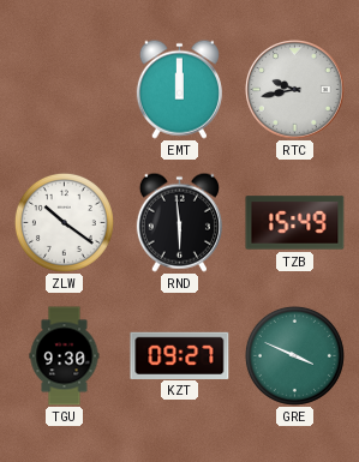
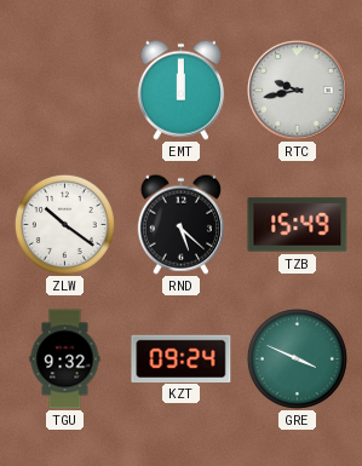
RND: 5:59 -> 5:22 (180, 224)
TGU: 9:30 -> 9:32 (65, 359)
KZT: 09:27 -> 09:24 (182, 358)
